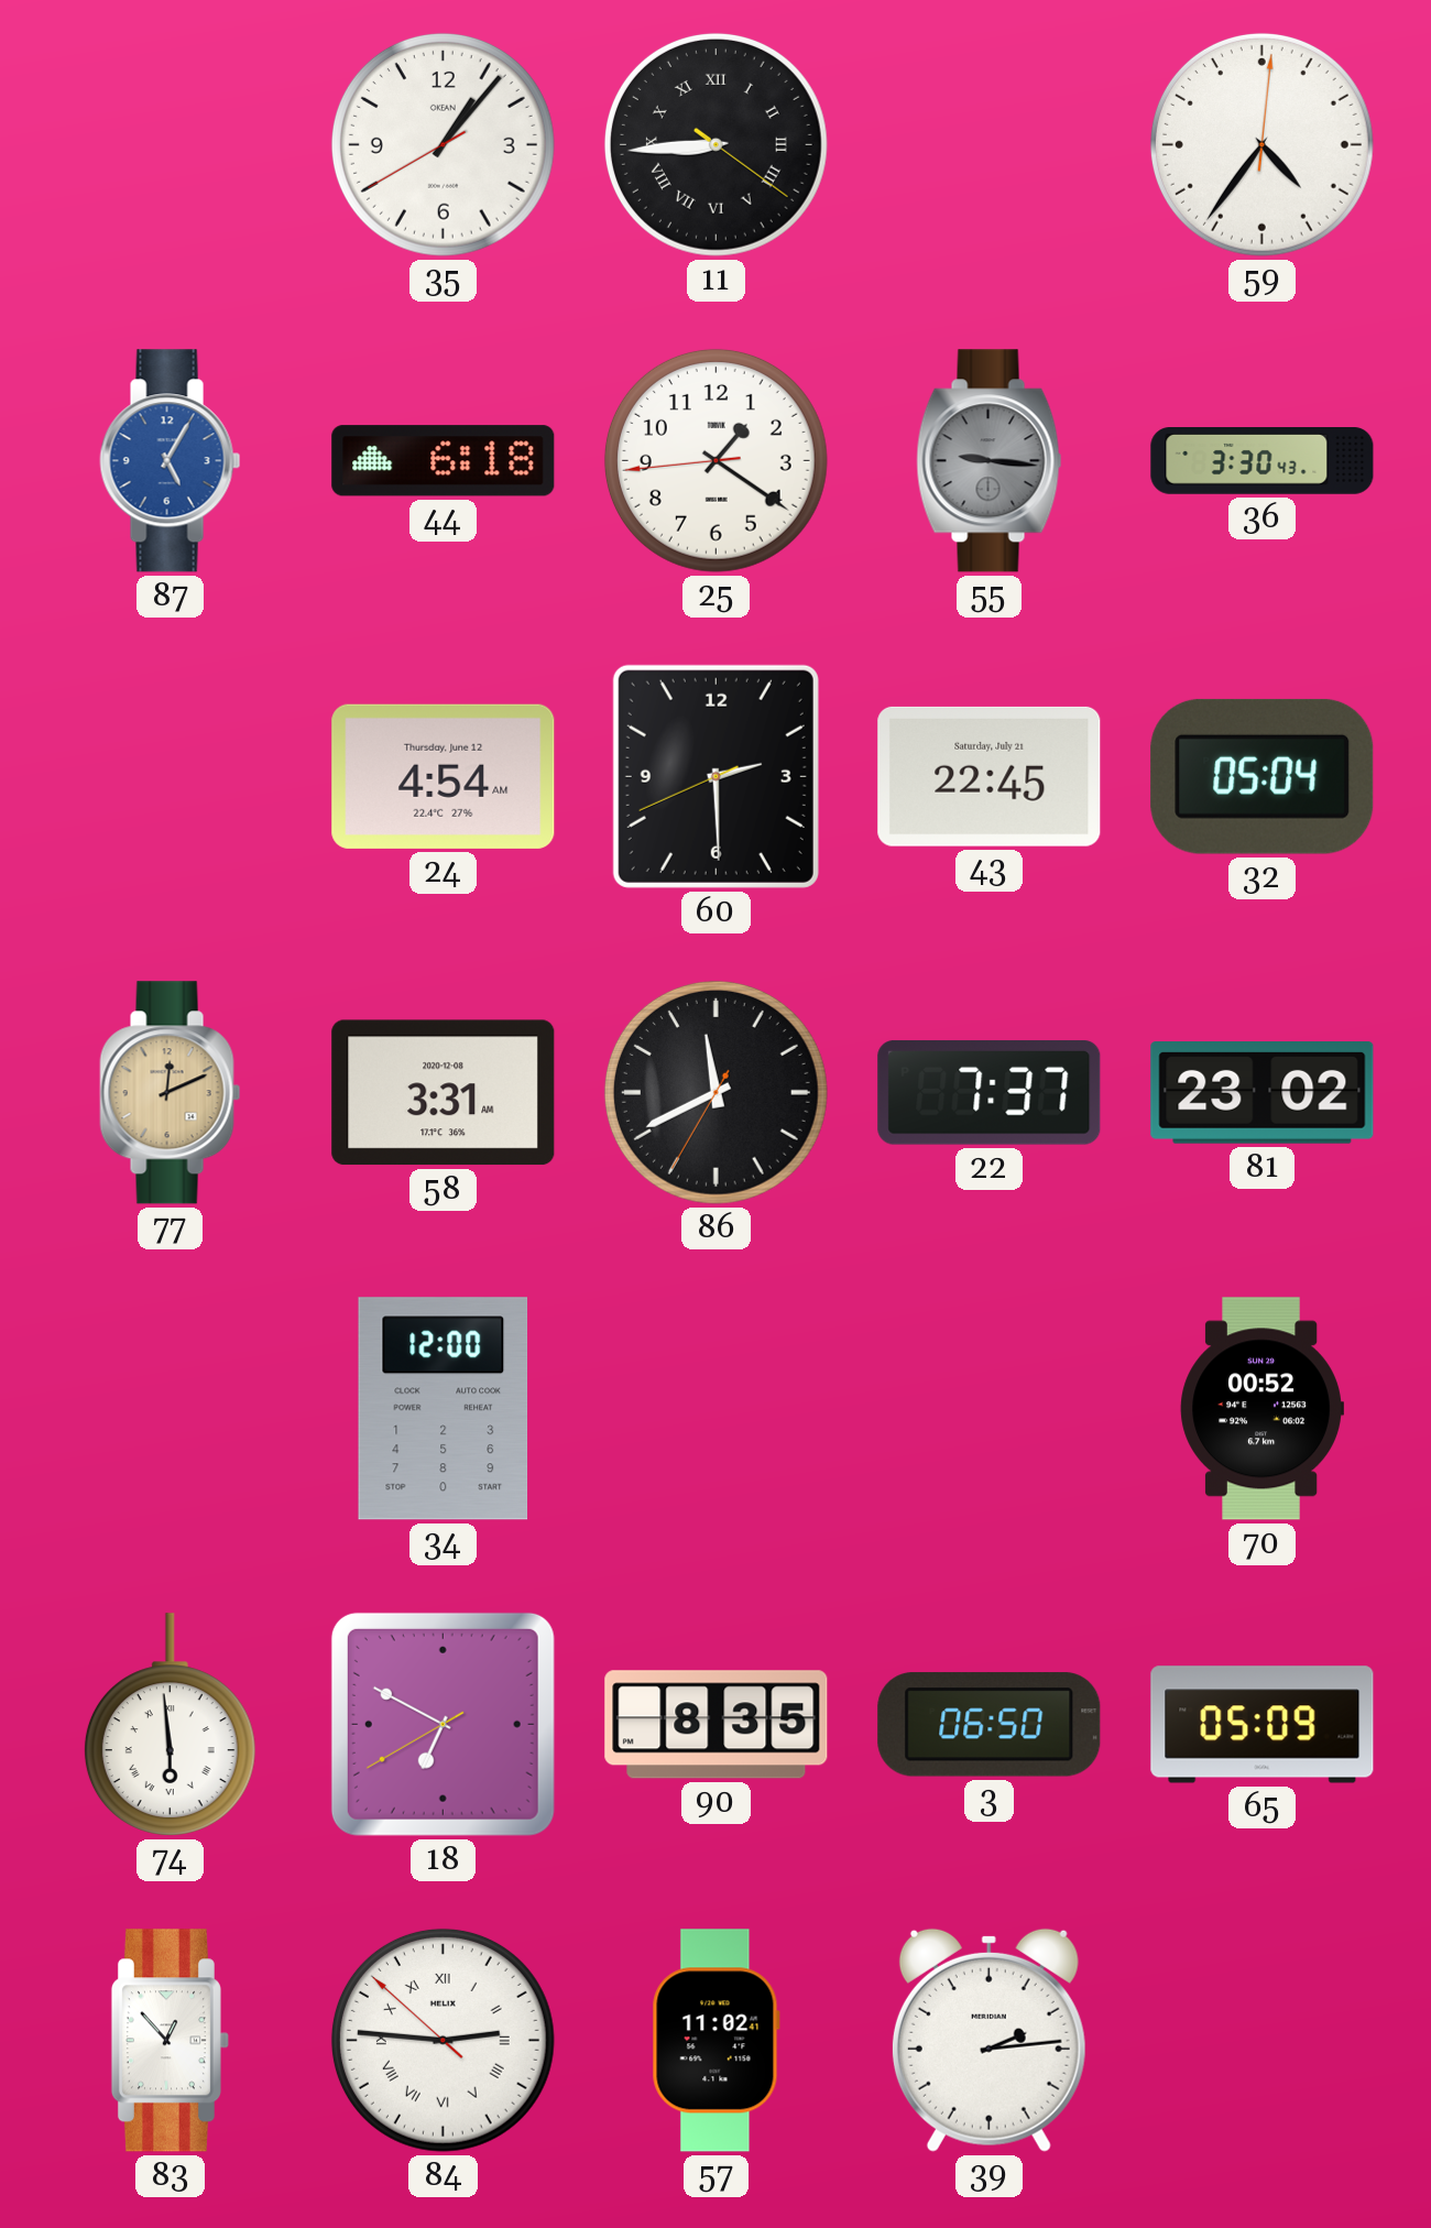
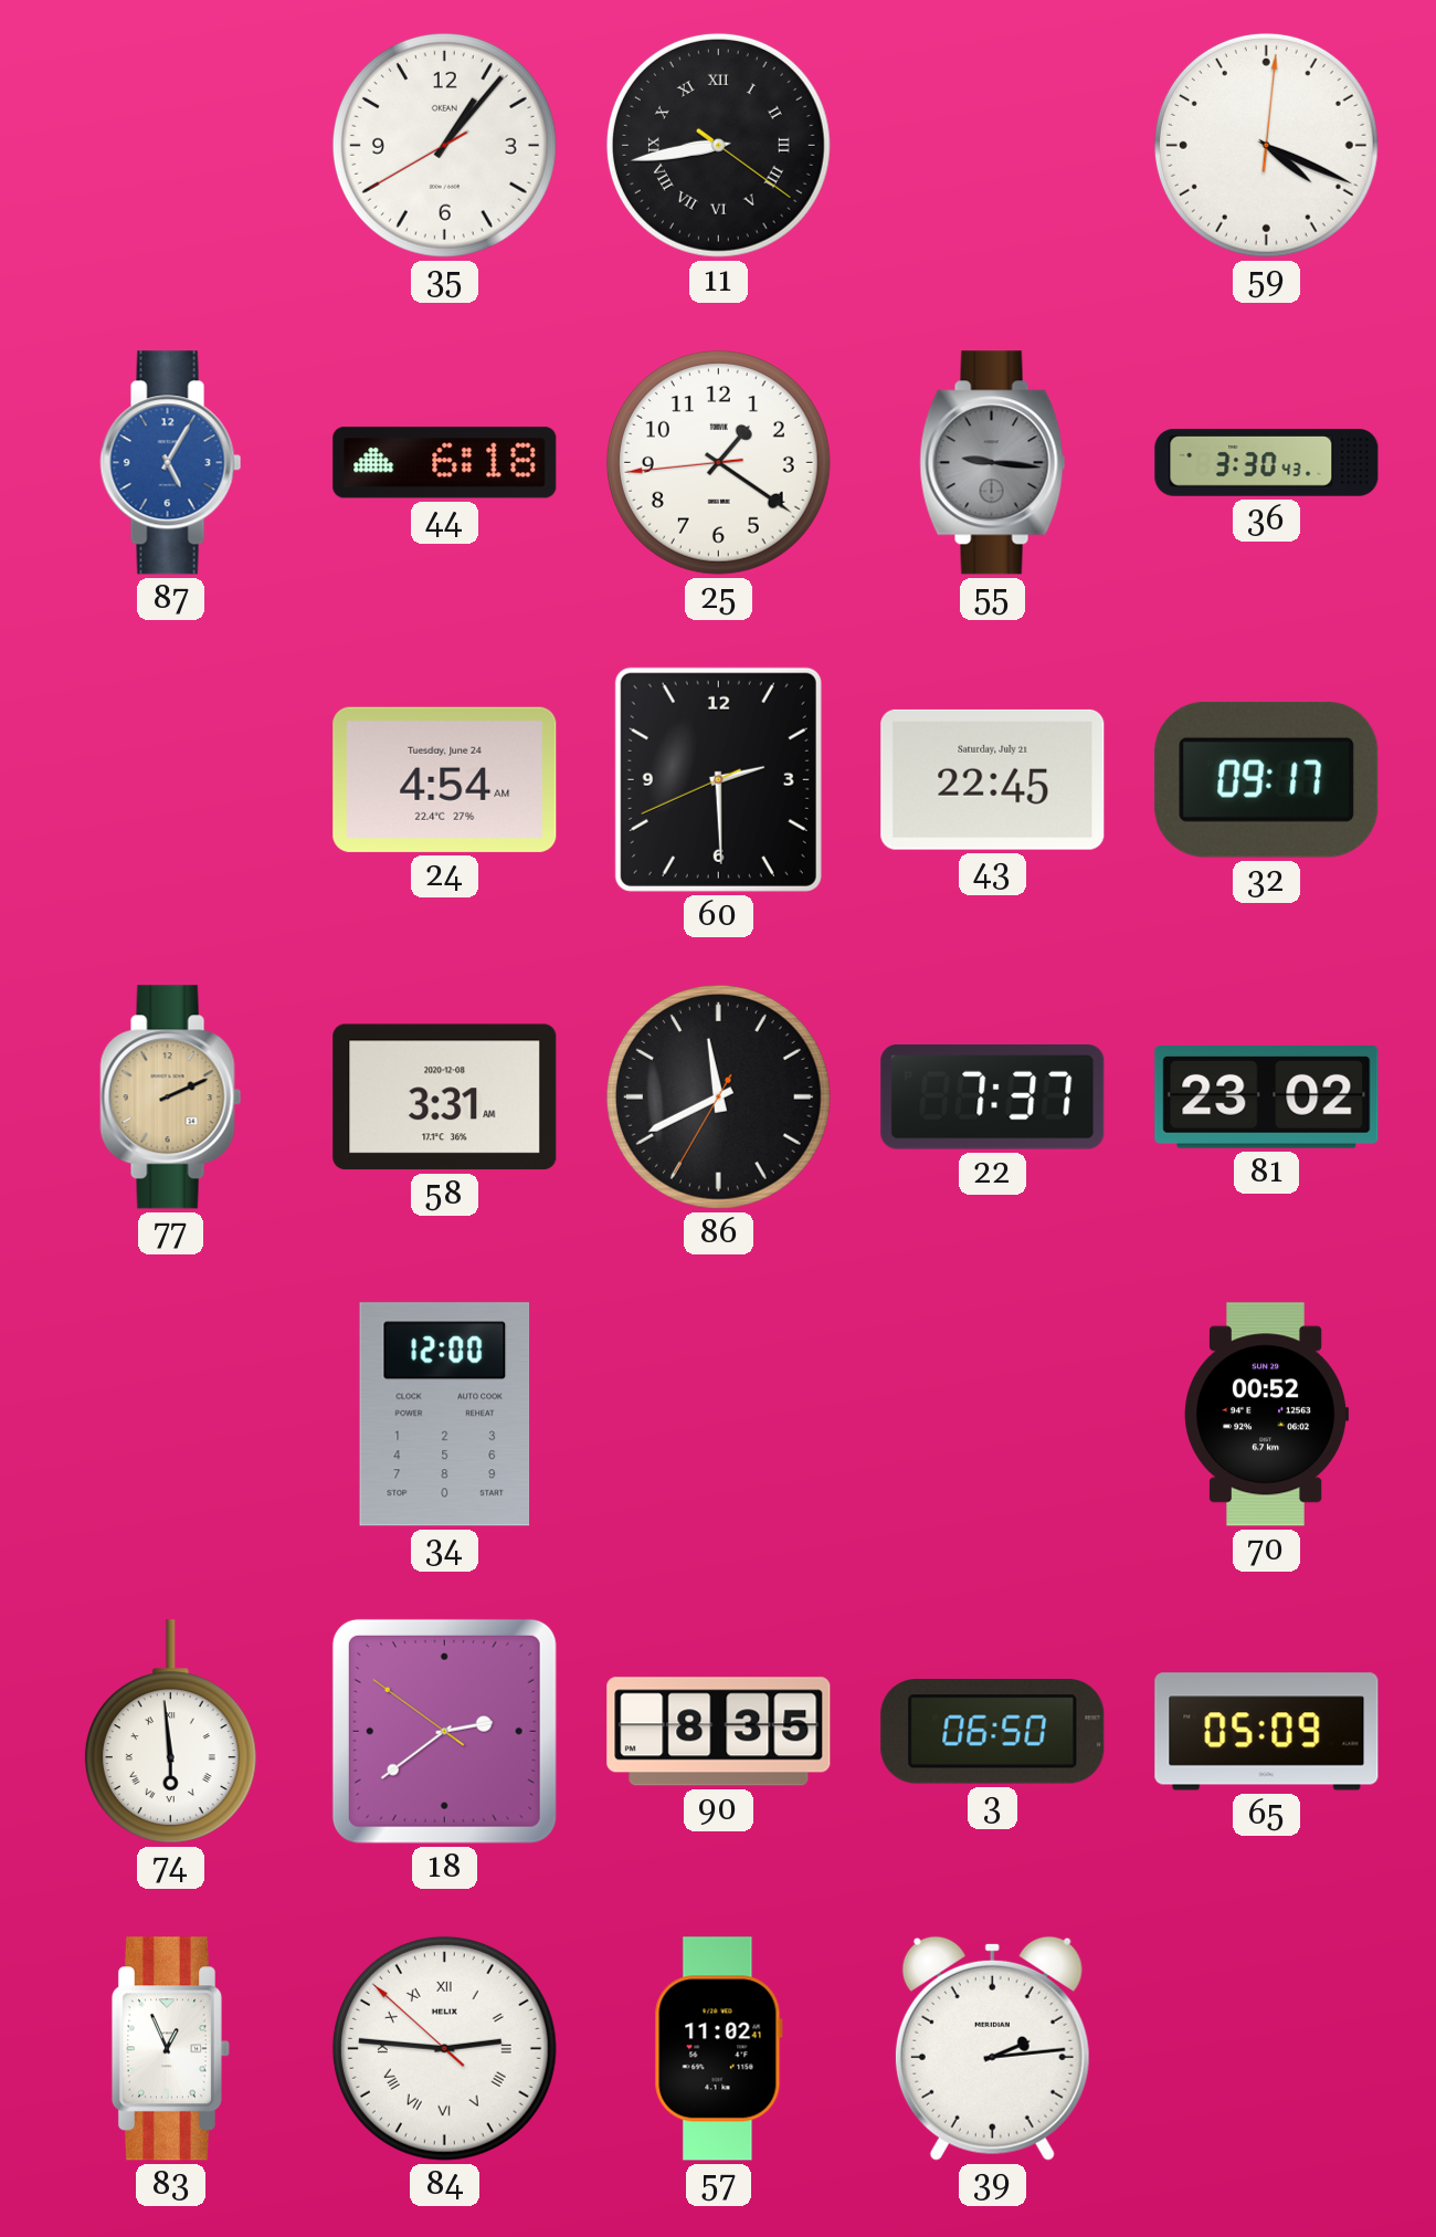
11: 8:44 -> 8:43 (718, 145)
59: 4:36 -> 4:19 (1266, 145)
24 date: Thursday, June 12 -> Tuesday, June 24 (445, 779)
32: 05:04 -> 09:17 (1267, 779)
77: 12:11 -> 2:11 (171, 1098)
18: 6:49 -> 2:38 (444, 1731)
83: 12:53 -> 12:56 (170, 2049)
